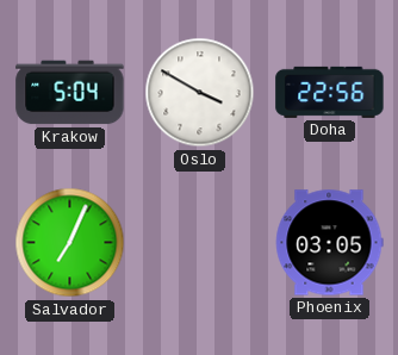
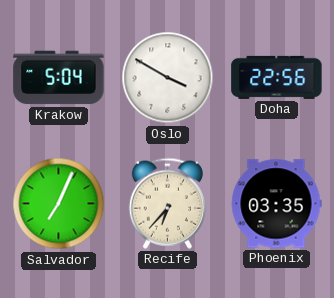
Recife: none -> 6:37 (167, 203)
Phoenix: 03:05 -> 03:35 (276, 204)
